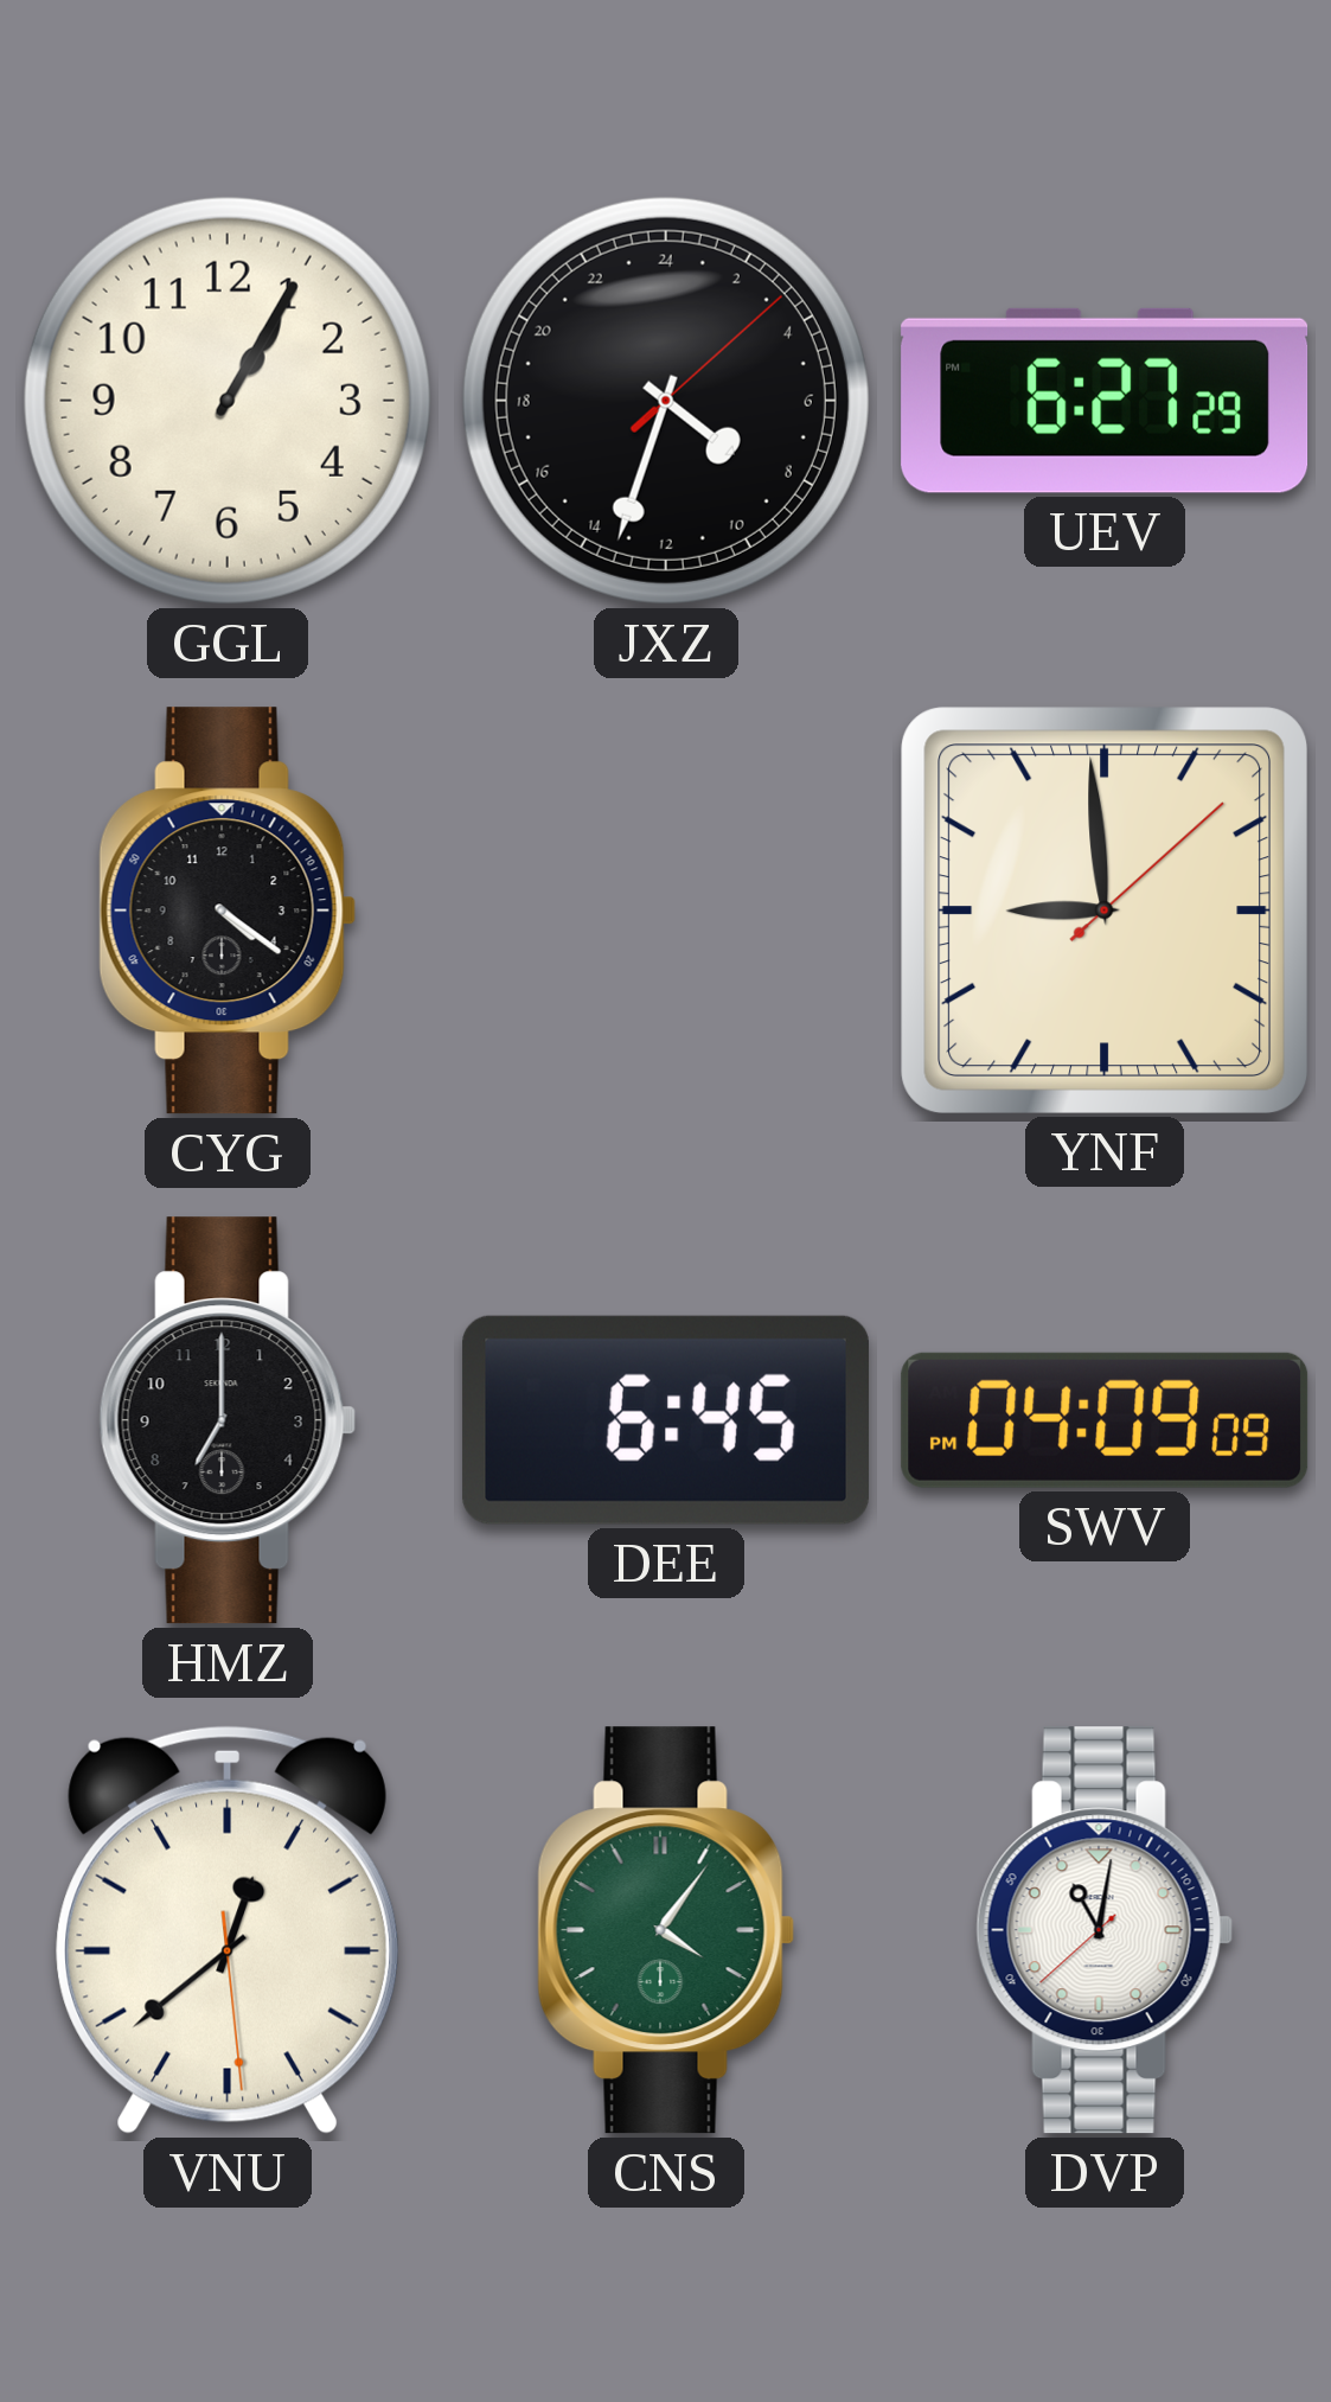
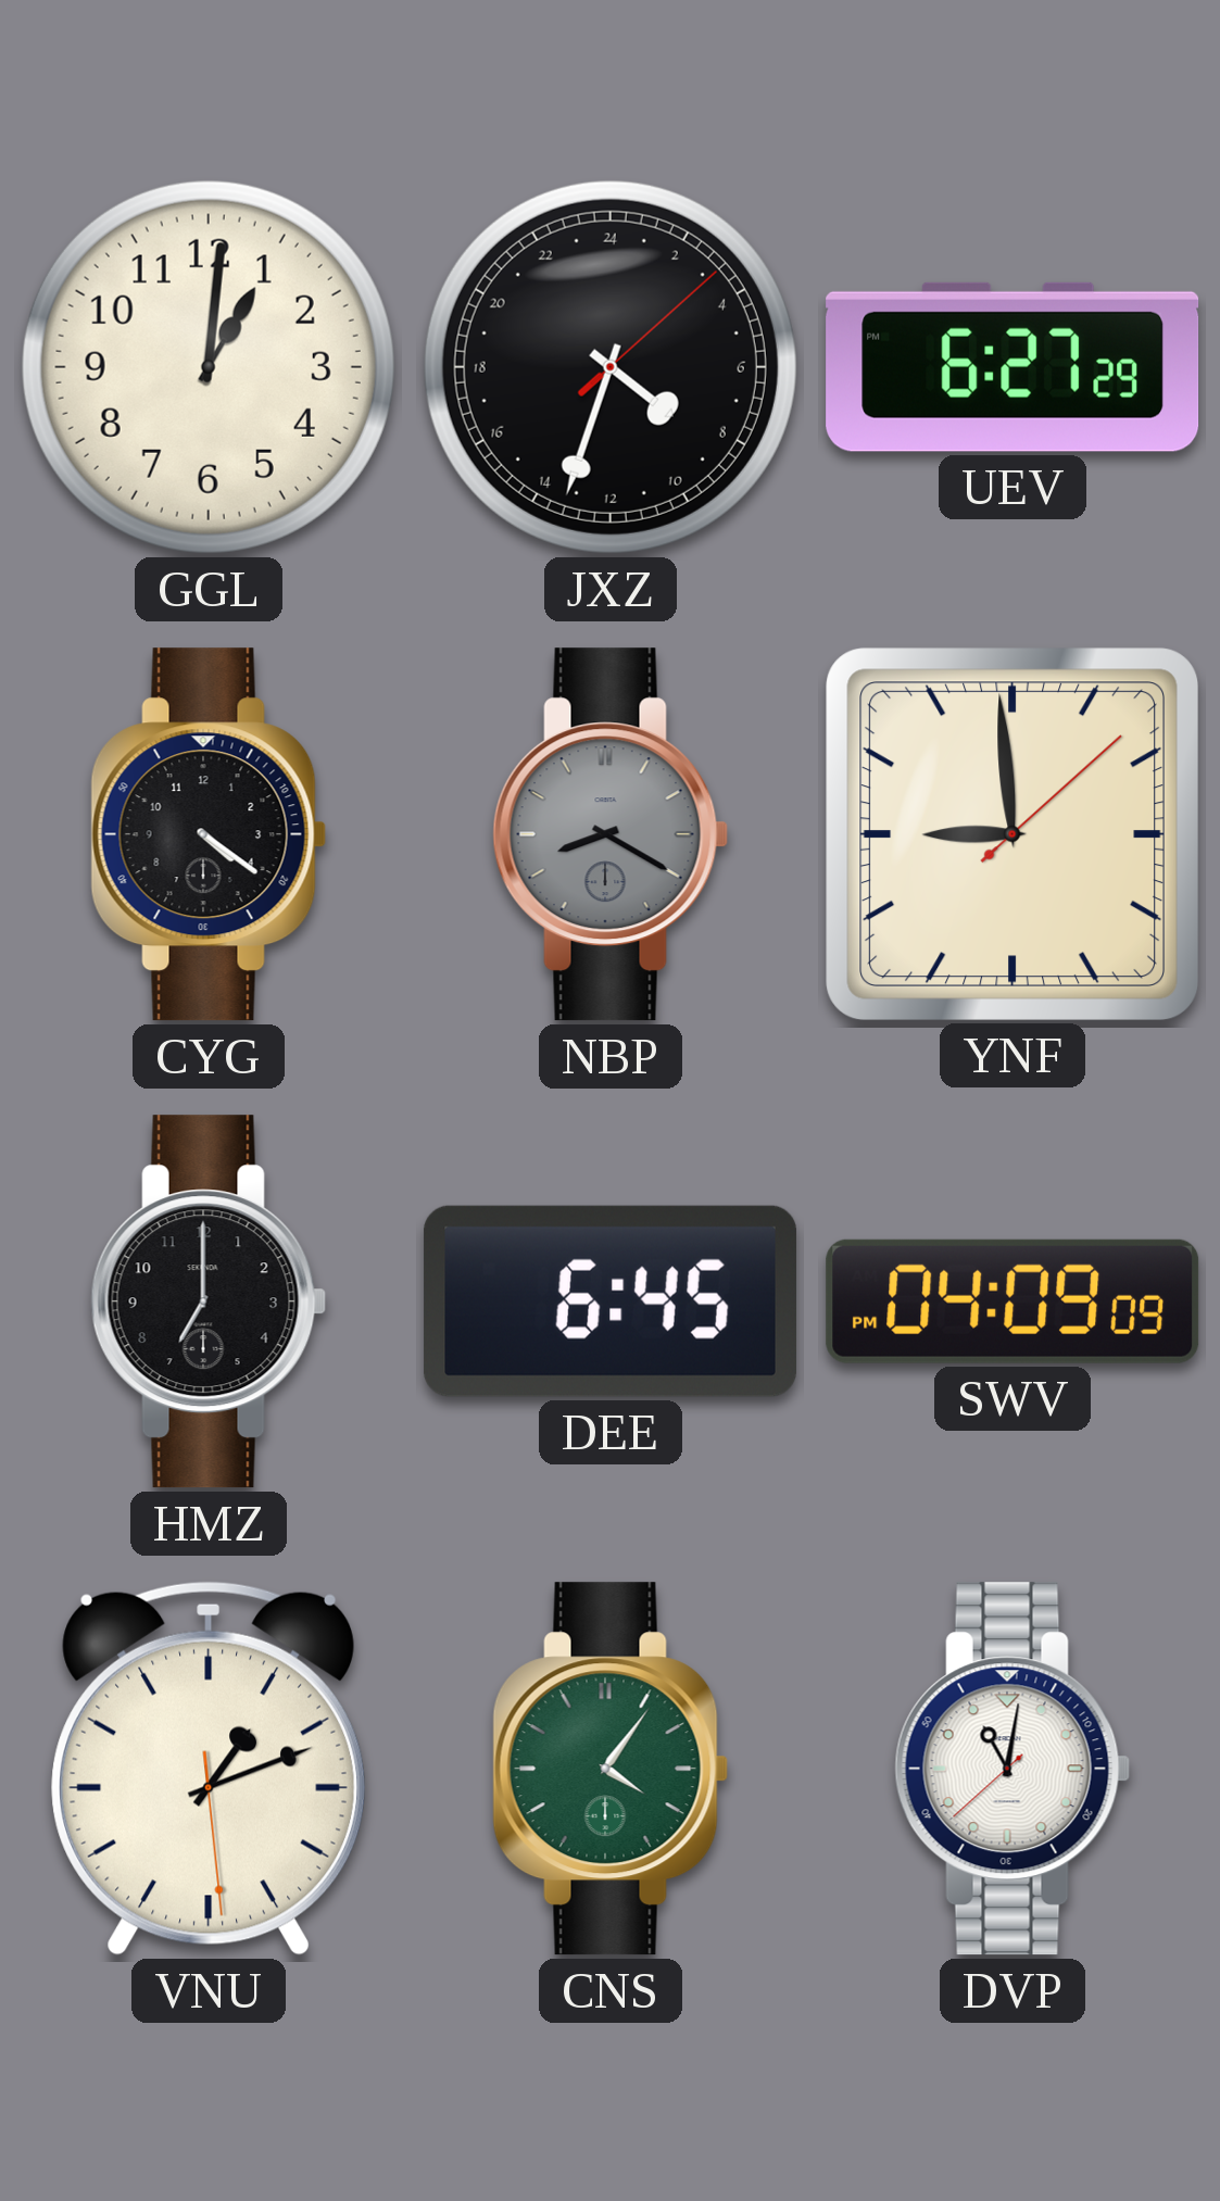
GGL: 1:05 -> 1:01 (209, 367)
NBP: none -> 8:20 (611, 834)
VNU: 12:38 -> 1:11 (207, 1769)
